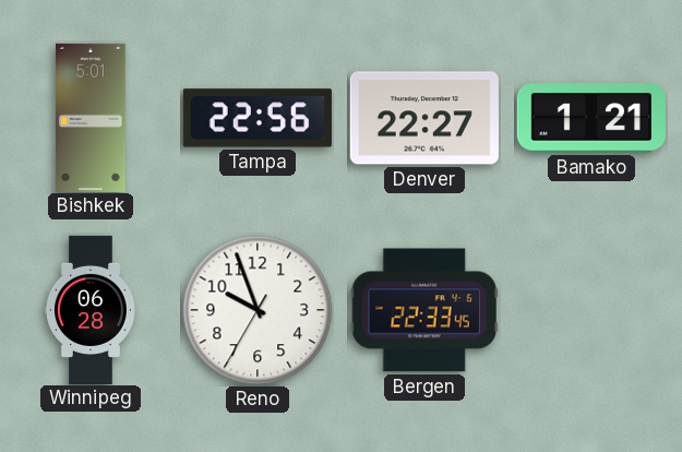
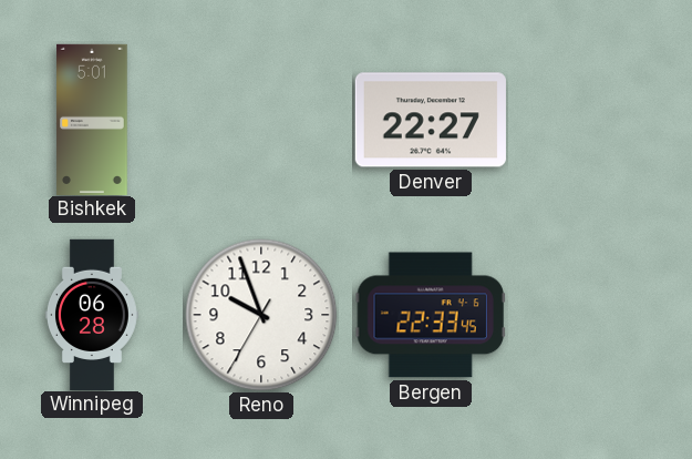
Tampa: 22:56 -> none (258, 118)
Bamako: 1:21 -> none (591, 118)
